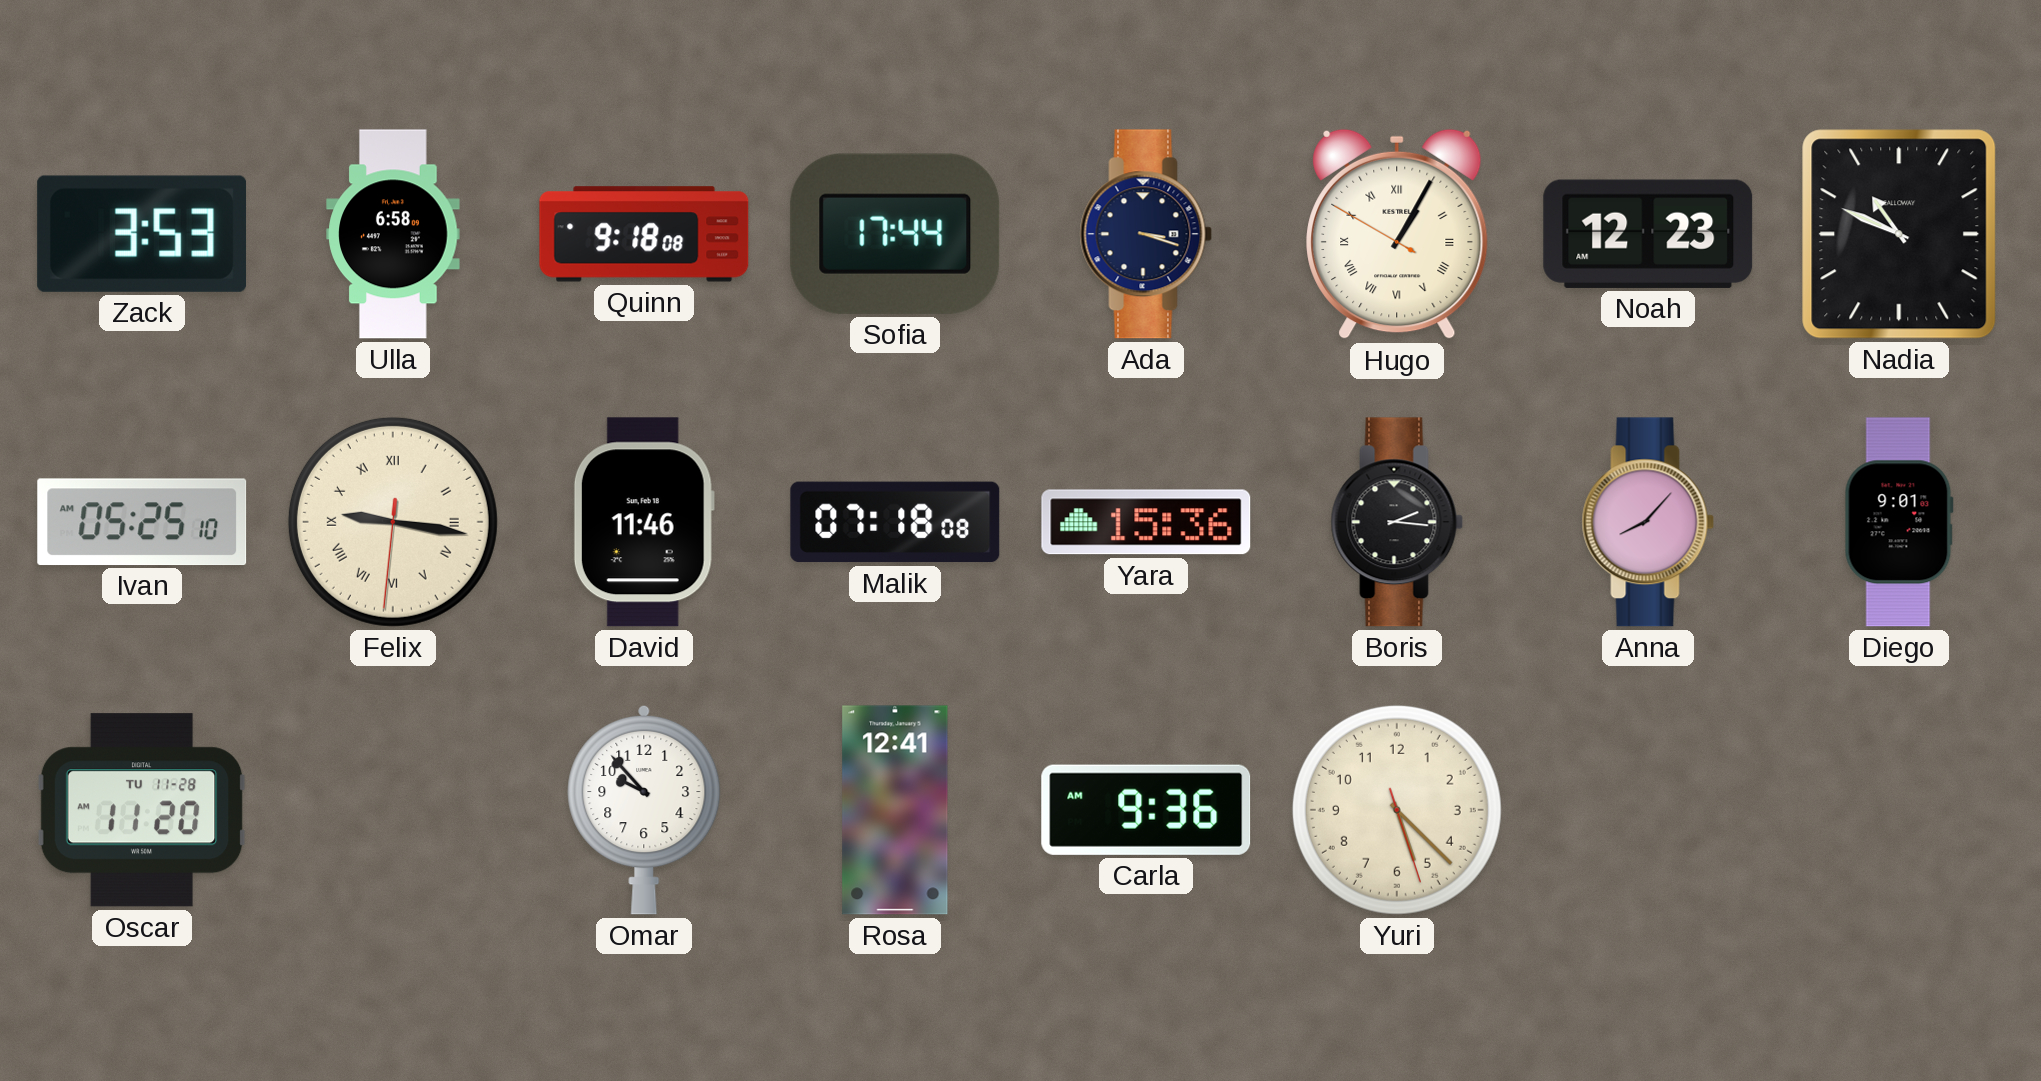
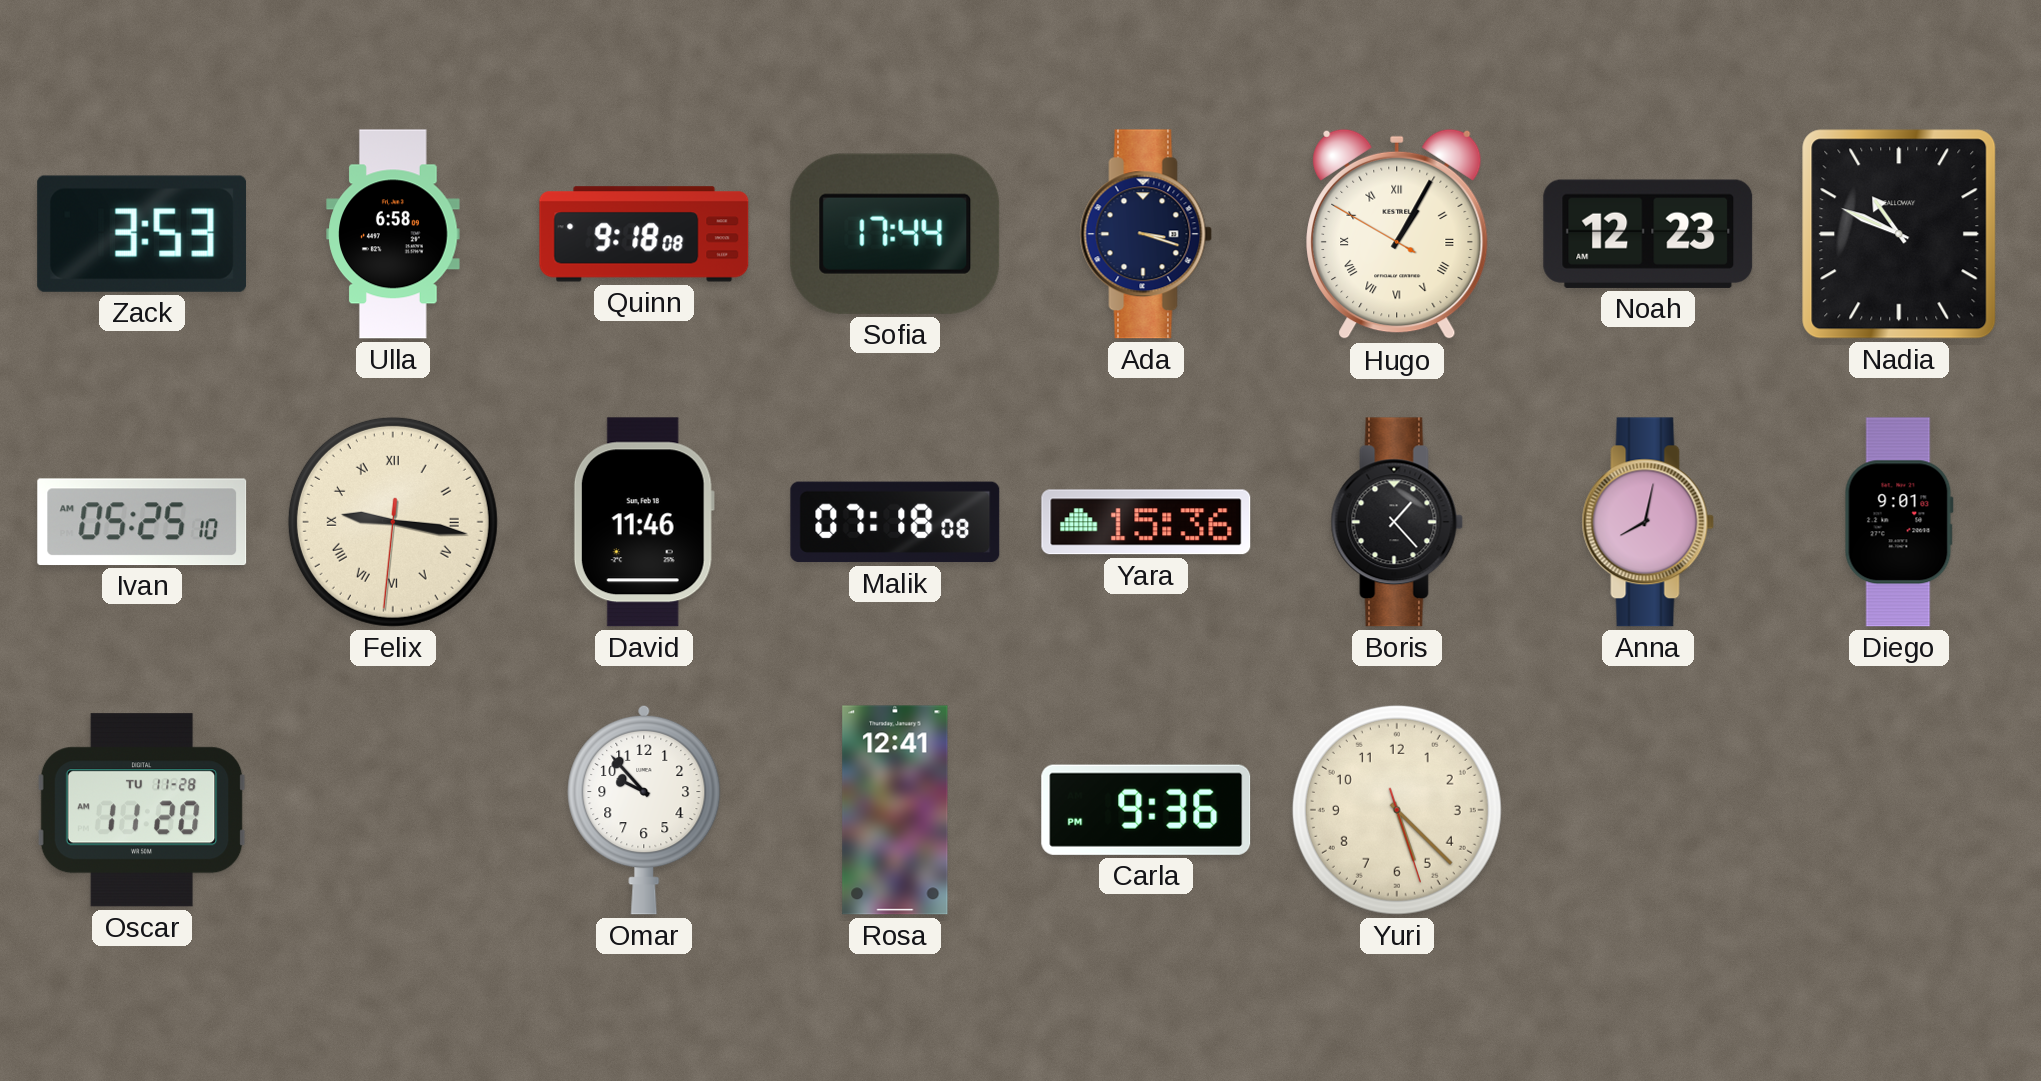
Boris: 2:16 -> 1:23 (1397, 522)
Anna: 8:07 -> 8:02 (1648, 522)
Carla: 9:36 AM -> 9:36 PM (1146, 810)
